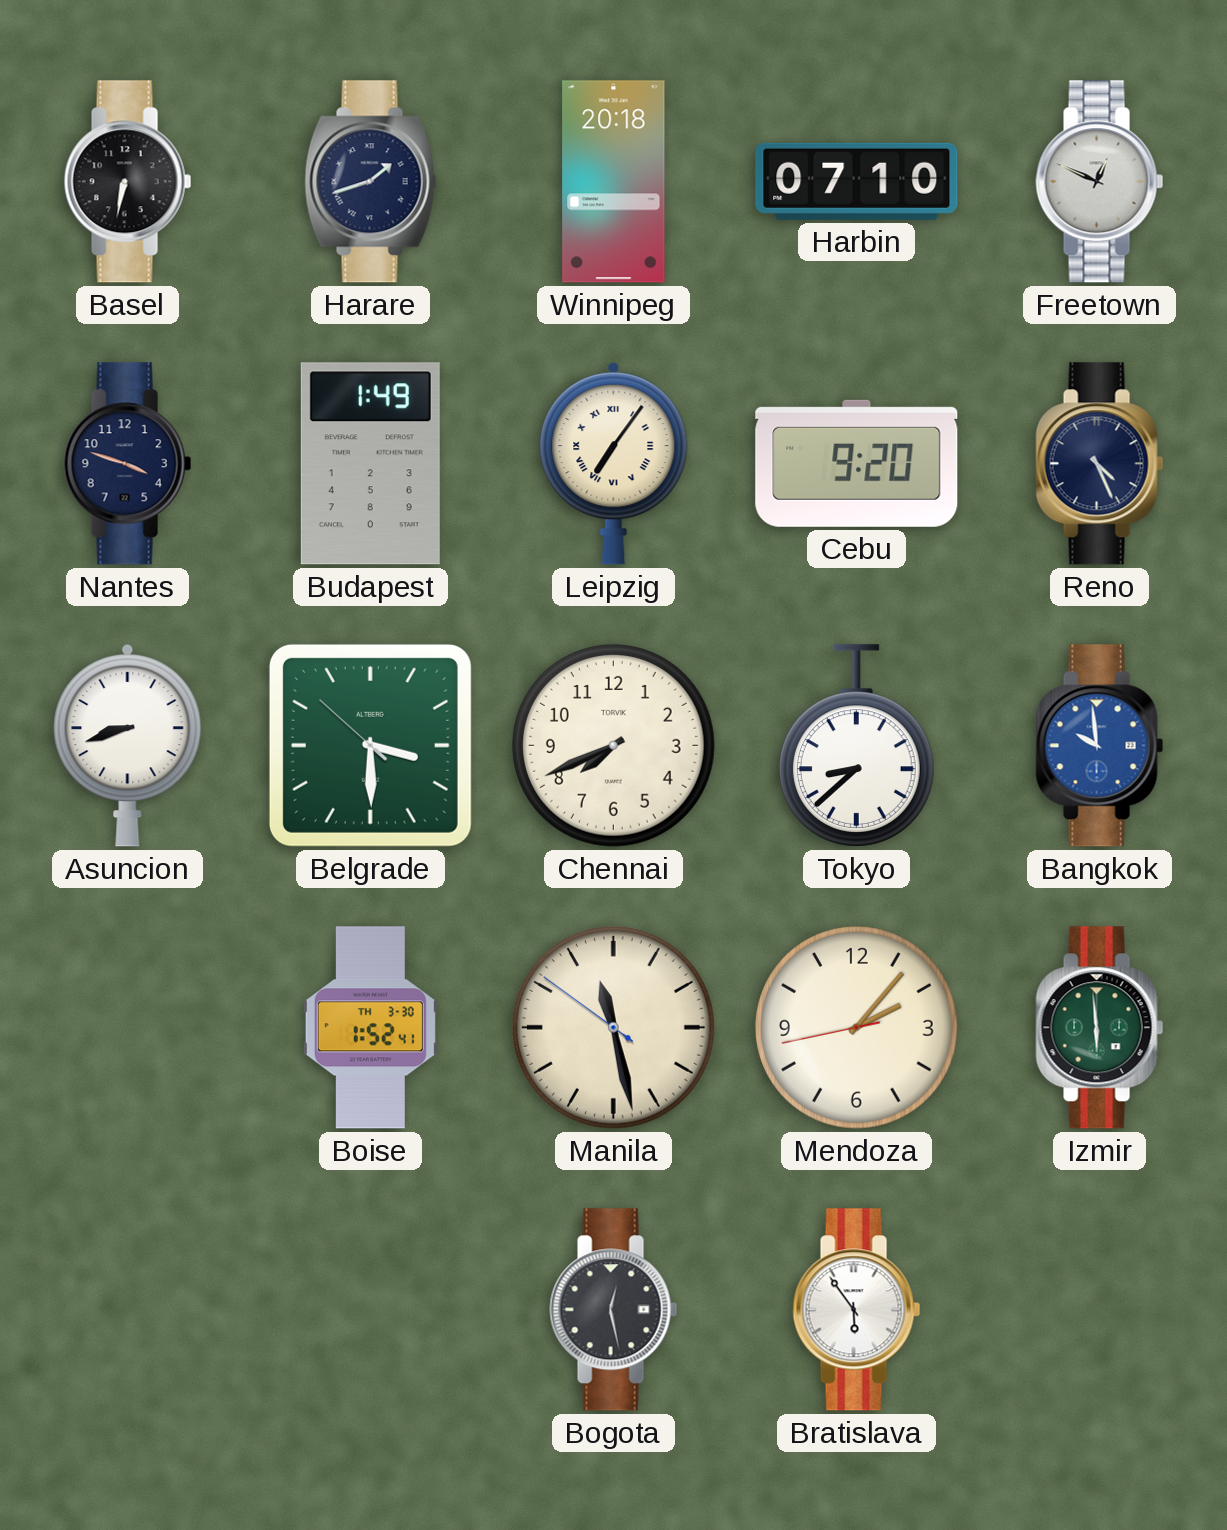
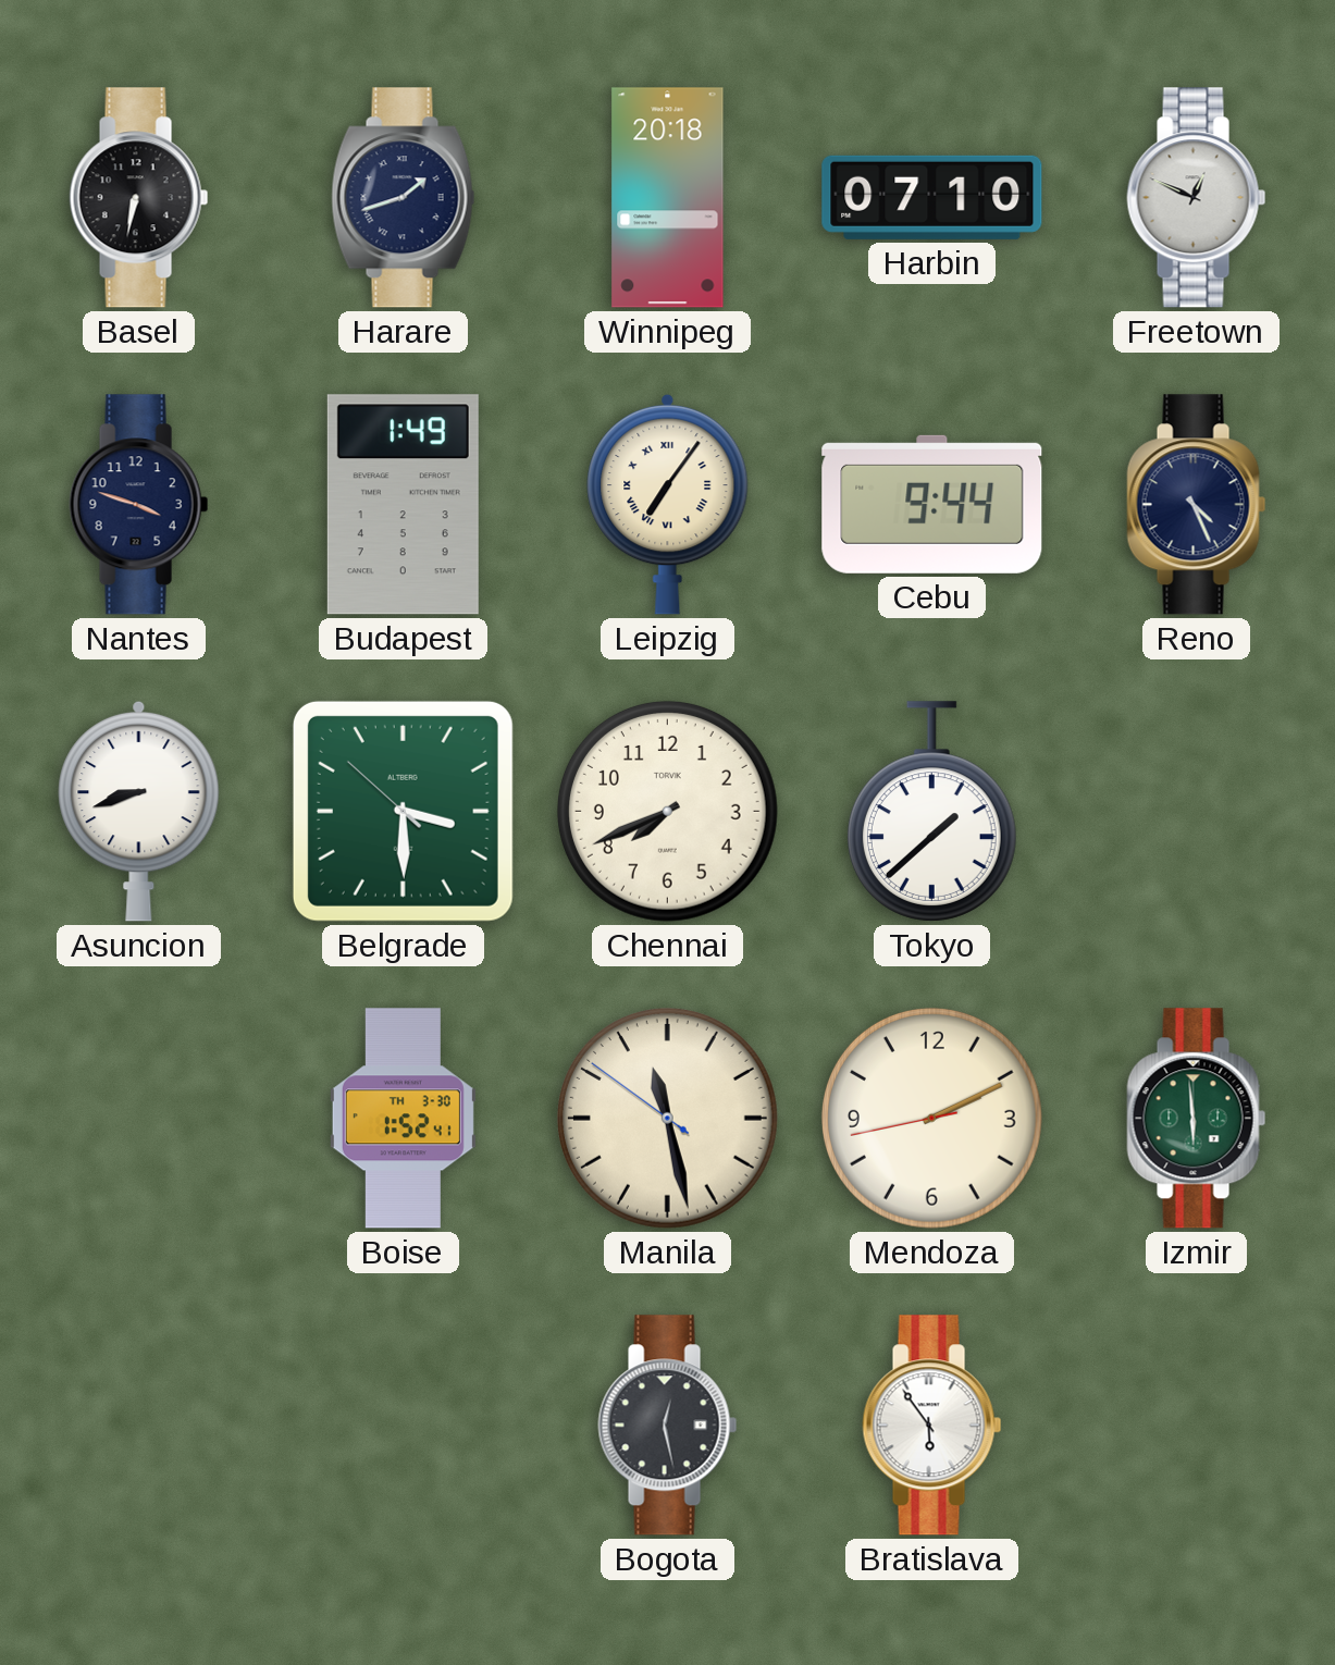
Cebu: 9:20 -> 9:44 (932, 504)
Tokyo: 8:38 -> 1:38 (931, 812)
Bangkok: 9:59 -> none (1100, 746)
Mendoza: 2:06 -> 2:10 (931, 1118)
